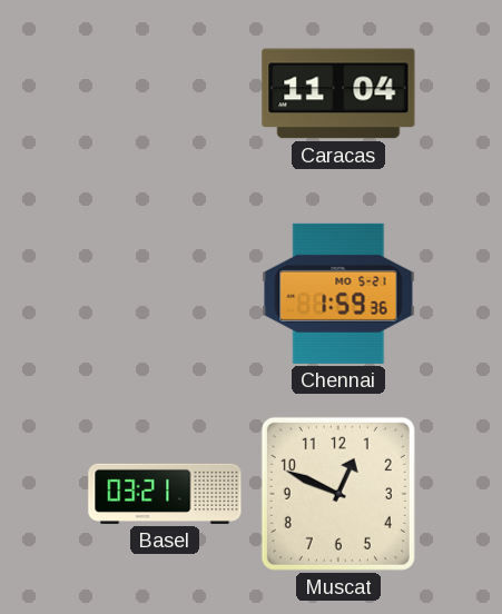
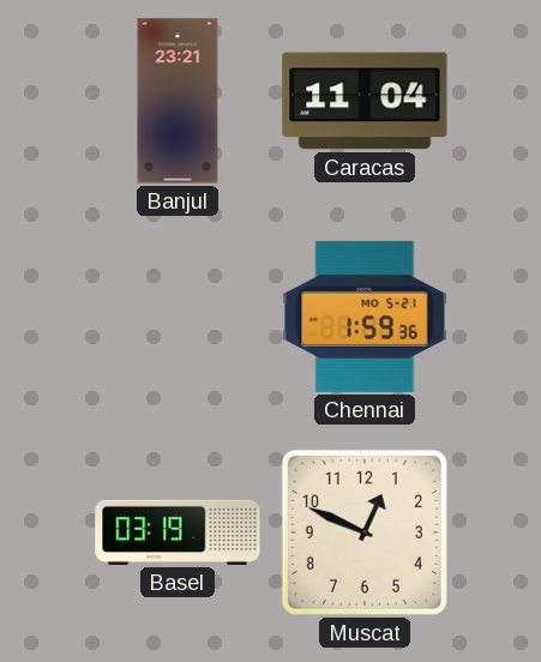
Banjul: none -> 23:21 (178, 101)
Basel: 03:21 -> 03:19 (178, 532)
